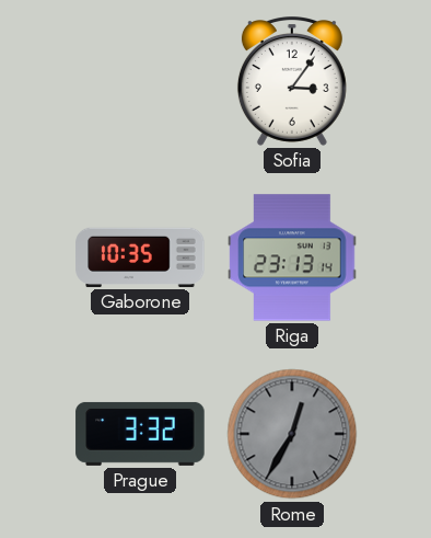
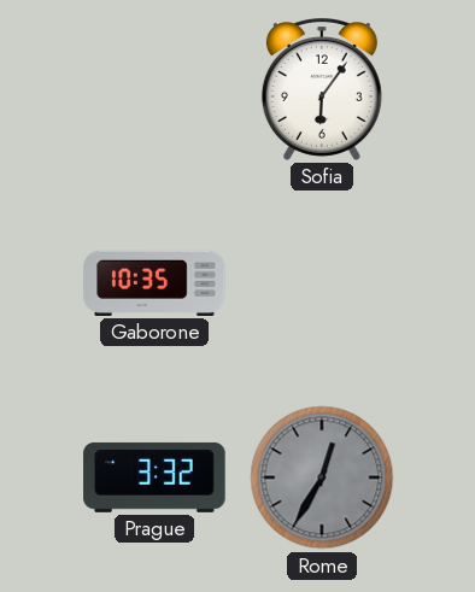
Sofia: 3:06 -> 6:06 (322, 90)
Riga: 23:13 -> none (292, 257)
